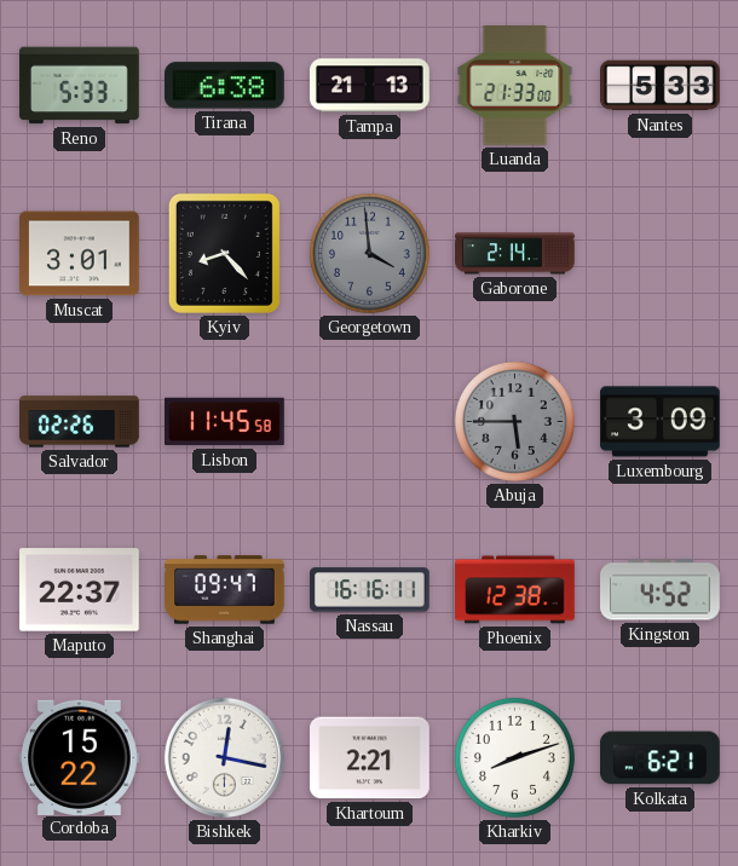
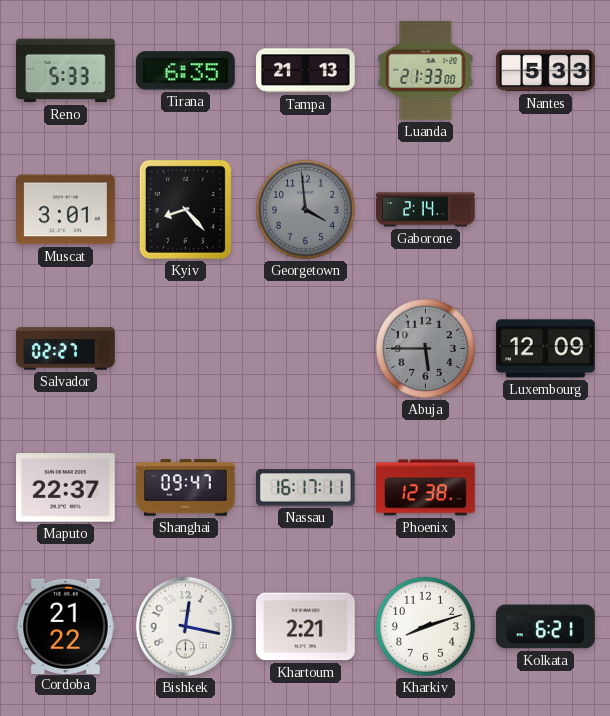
Tirana: 6:38 -> 6:35 (186, 71)
Salvador: 02:26 -> 02:27 (66, 349)
Lisbon: 11:45 -> none (225, 422)
Luxembourg: 3:09 -> 12:09 (546, 349)
Nassau: 16:16 -> 16:17 (306, 488)
Kingston: 4:52 -> none (661, 590)
Cordoba: 15:22 -> 21:22 (66, 626)
